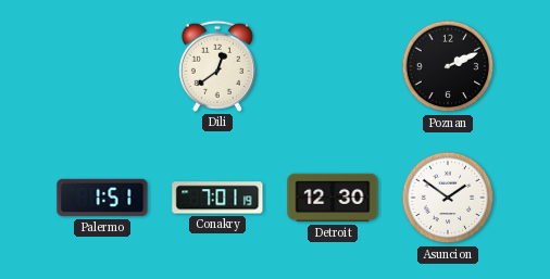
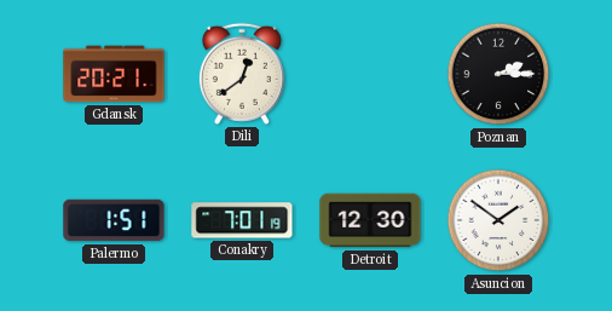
Gdansk: none -> 20:21 (114, 74)
Poznan: 2:11 -> 2:15 (498, 74)
